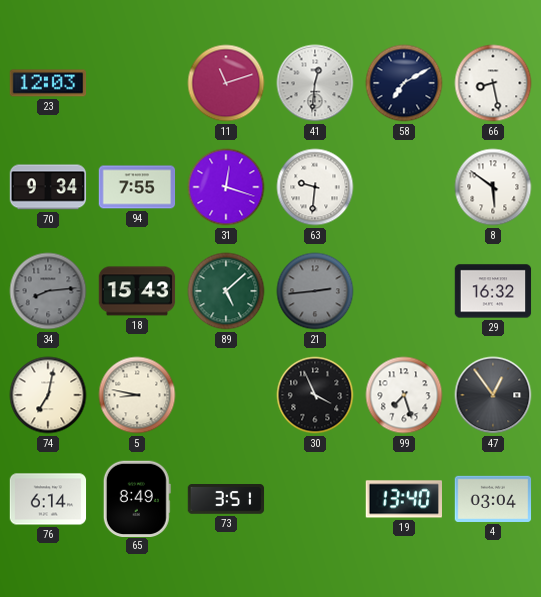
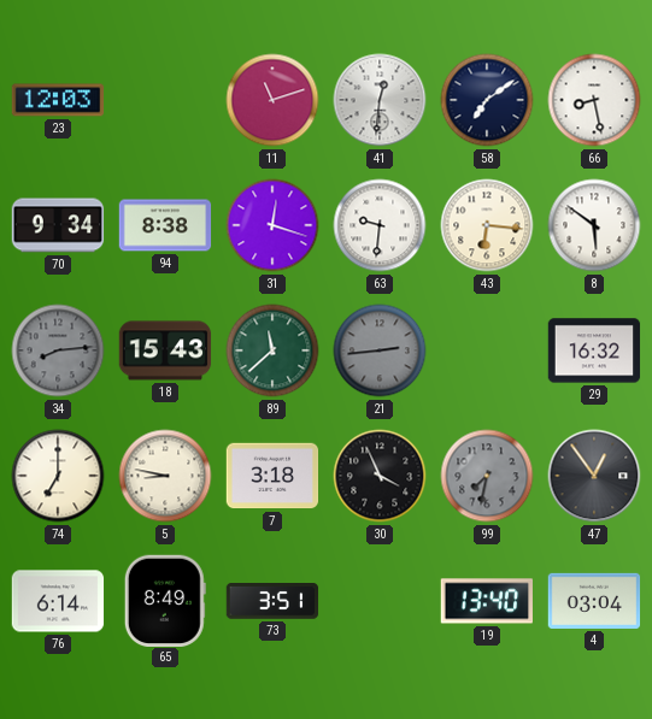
58: 7:10 -> 7:09 (487, 100)
94: 7:55 -> 8:38 (165, 225)
43: none -> 6:16 (487, 225)
89: 5:08 -> 11:38 (272, 350)
74: 7:02 -> 7:00 (58, 476)
7: none -> 3:18 (272, 476)
99: 7:27 -> 7:32 (487, 476)
99 dial: white -> grey (487, 476)
